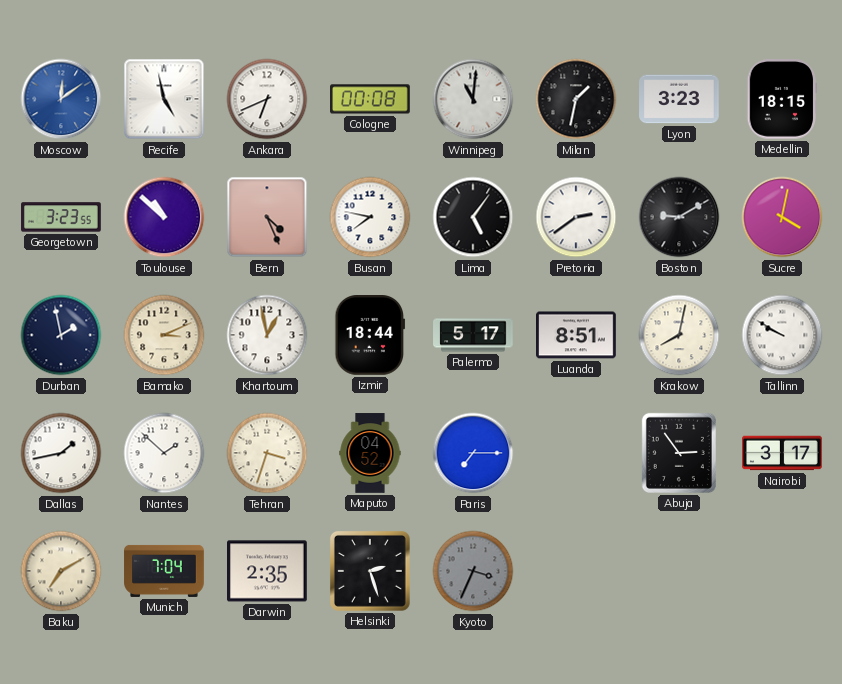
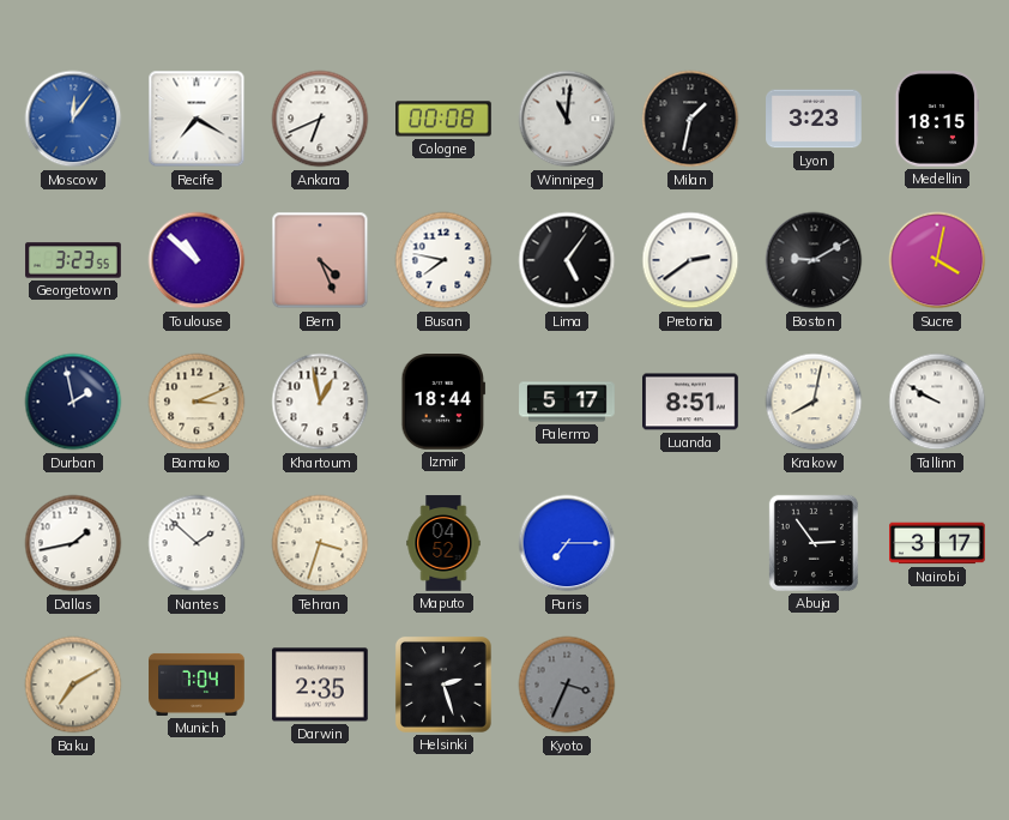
Moscow: 12:09 -> 12:06 (73, 119)
Recife: 4:58 -> 7:20 (197, 119)
